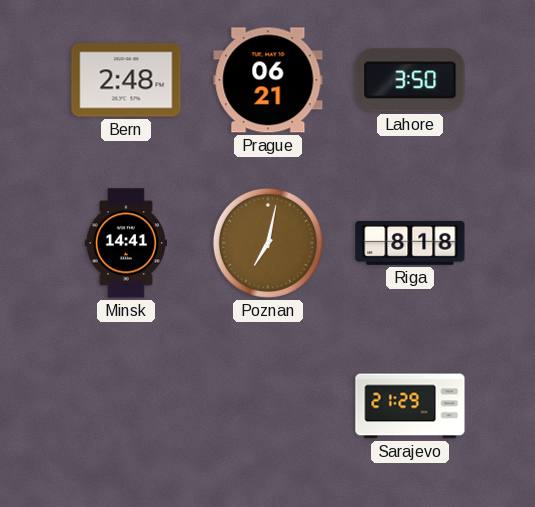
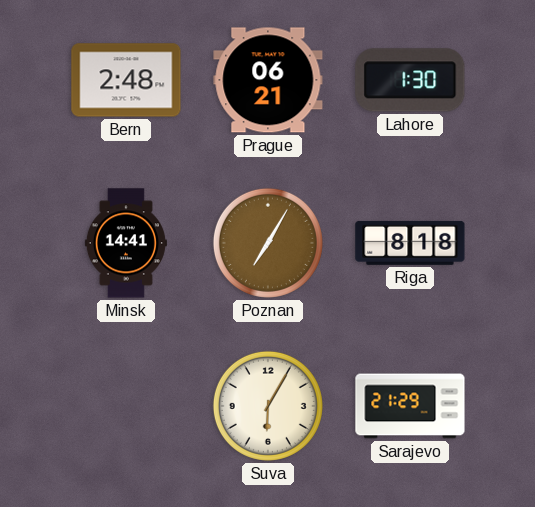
Lahore: 3:50 -> 1:30 (410, 80)
Poznan: 7:02 -> 7:05 (268, 243)
Suva: none -> 6:05 (268, 406)
